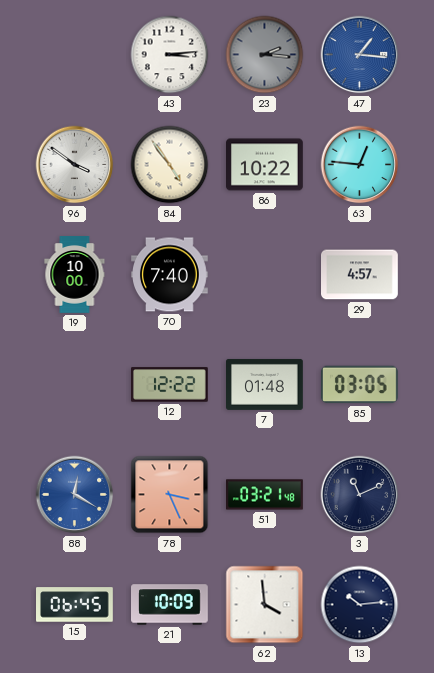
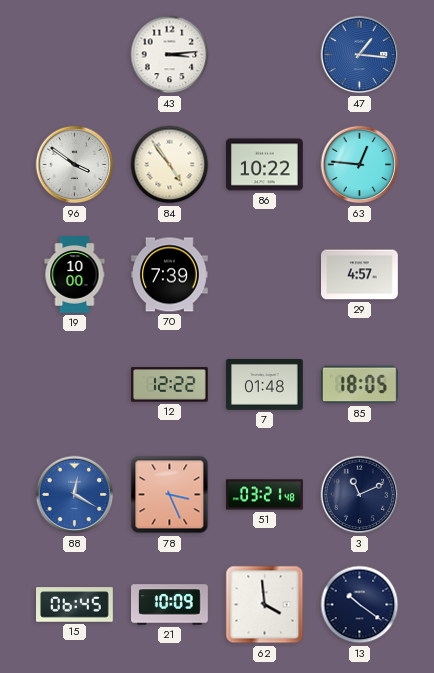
23: 2:16 -> none (265, 55)
70: 7:40 -> 7:39 (170, 275)
85: 03:05 -> 18:05 (360, 385)
13: 10:14 -> 10:21 (360, 605)
